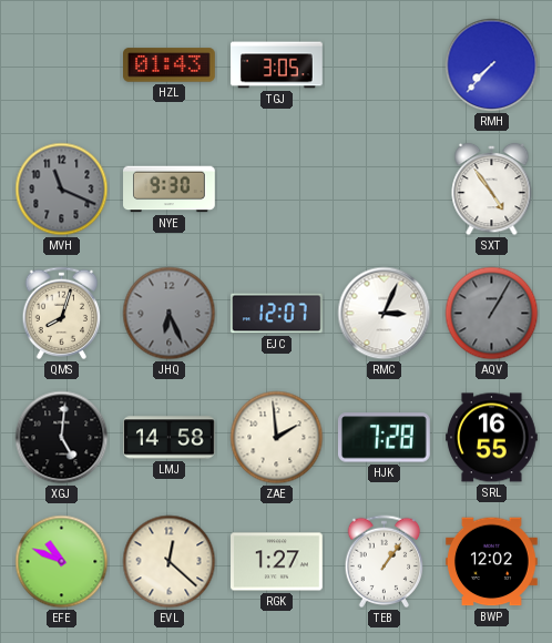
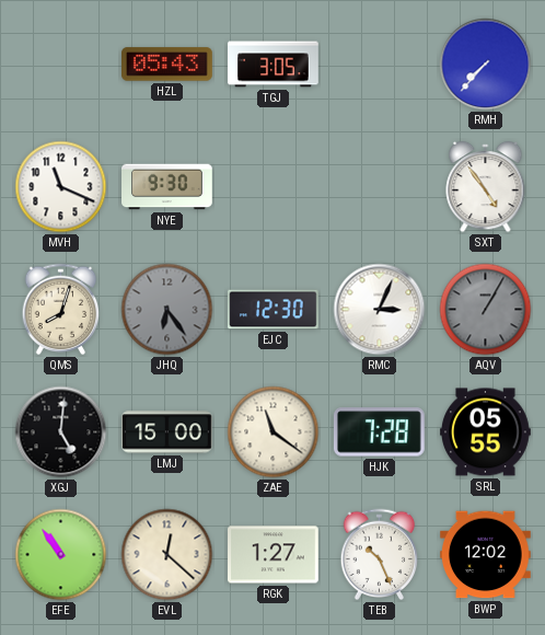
HZL: 01:43 -> 05:43 (167, 65)
MVH dial: grey -> white (61, 187)
JHQ: 6:26 -> 6:24 (167, 310)
EJC: 12:07 -> 12:30 (274, 310)
LMJ: 14:58 -> 15:00 (167, 432)
ZAE: 1:59 -> 11:21 (274, 432)
SRL: 16:55 -> 05:55 (486, 432)
EFE: 10:49 -> 10:54 (61, 555)
TEB: 1:06 -> 10:26 (380, 555)
